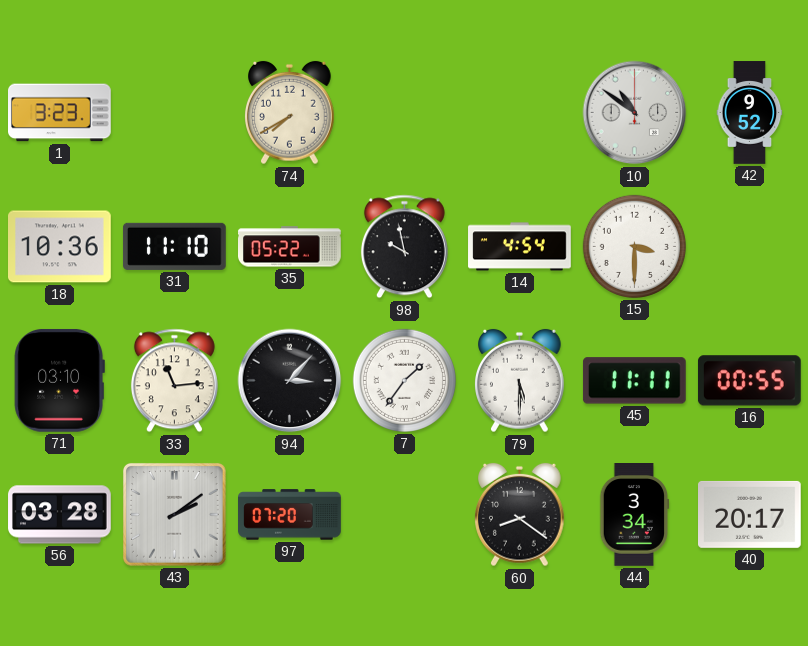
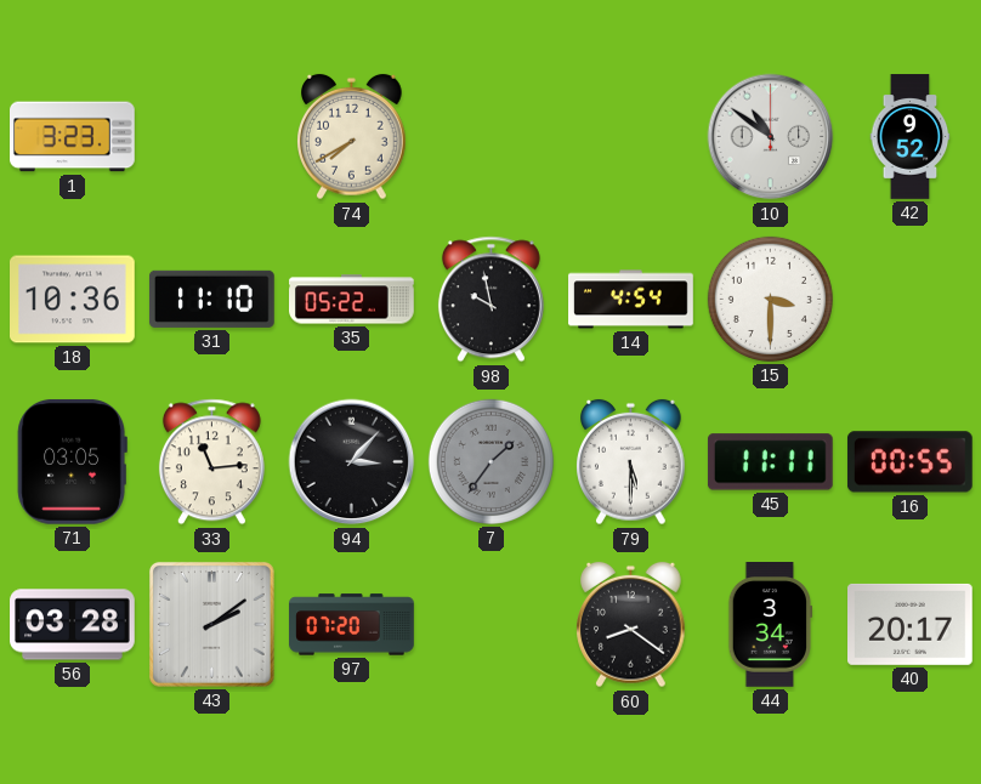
71: 03:10 -> 03:05 (72, 461)
7 dial: white -> grey (491, 461)
